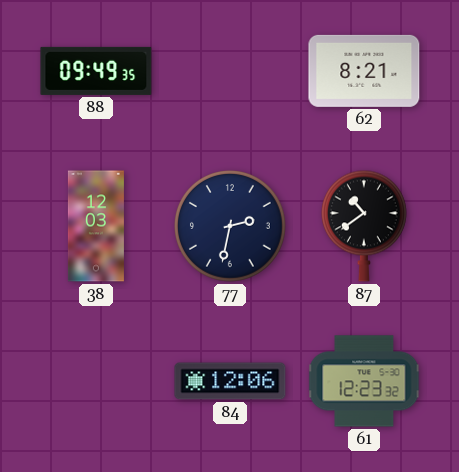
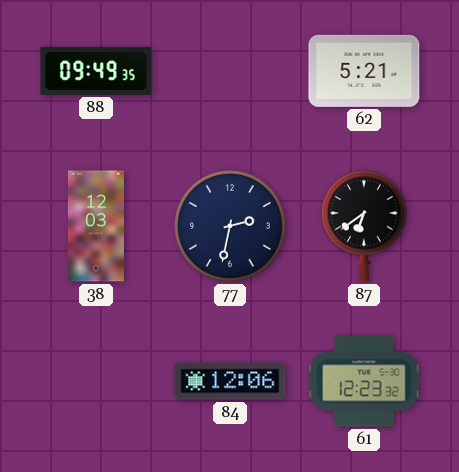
62: 8:21 -> 5:21 (364, 71)
87: 10:39 -> 6:39 (364, 226)
